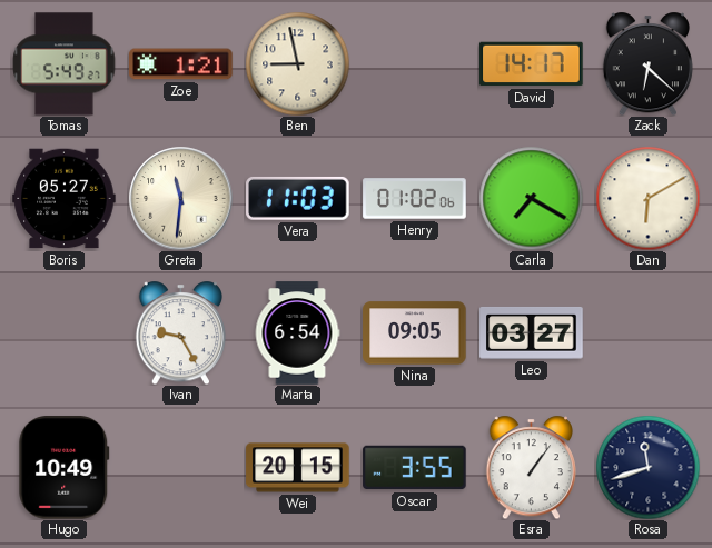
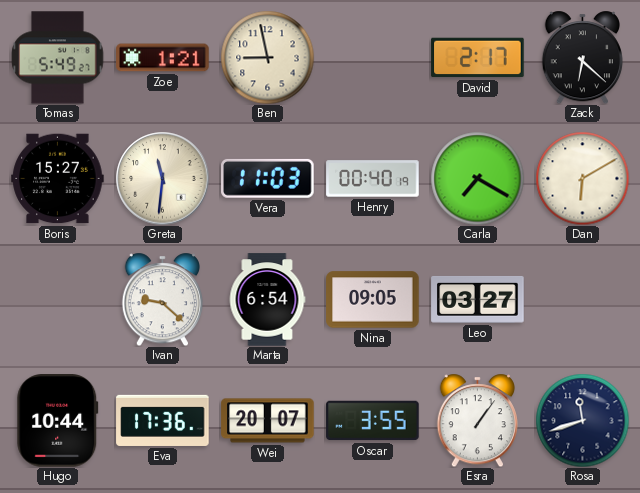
David: 14:17 -> 2:17 (478, 58)
Boris: 05:27 -> 15:27 (58, 179)
Henry: 01:02 -> 00:40 (373, 179)
Ivan: 9:25 -> 9:22 (162, 299)
Hugo: 10:49 -> 10:44 (58, 421)
Eva: none -> 17:36 (163, 420)
Wei: 20:15 -> 20:07 (268, 421)
